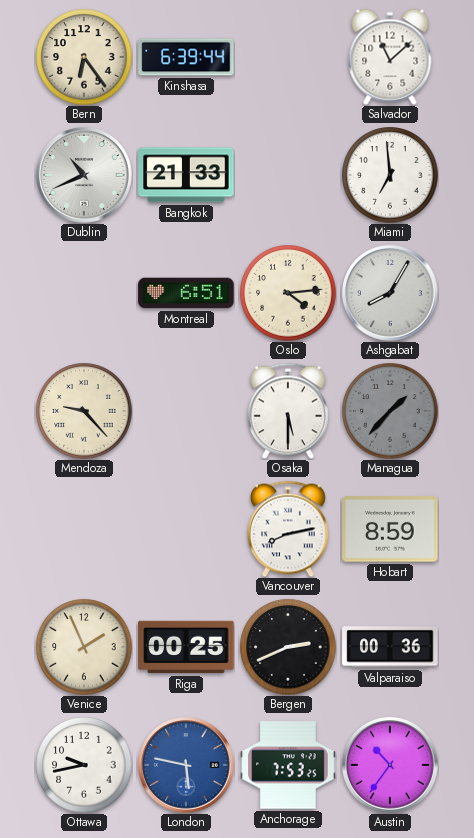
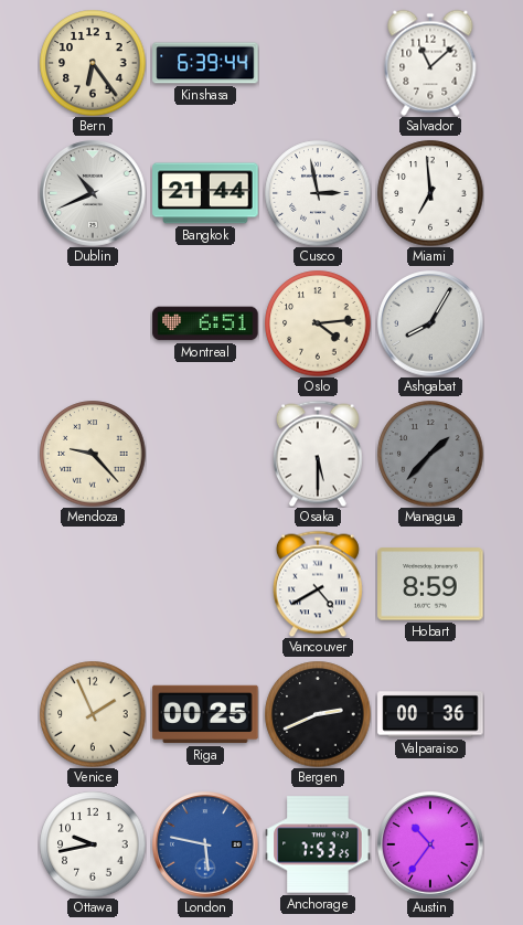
Bangkok: 21:33 -> 21:44 (205, 193)
Cusco: none -> 2:58 (318, 193)
Vancouver: 8:13 -> 4:40 (318, 584)
